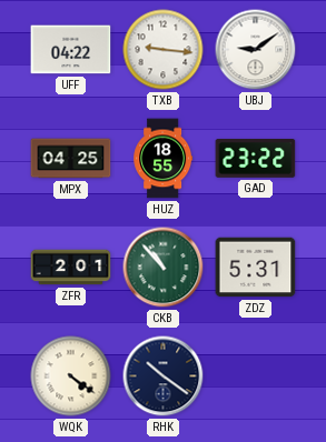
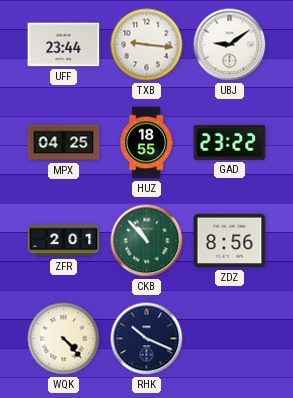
UFF: 04:22 -> 23:44 (64, 45)
ZDZ: 5:31 -> 8:56 (230, 241)
WQK: 4:21 -> 4:23 (64, 339)
RHK: 10:21 -> 10:19 (147, 339)
